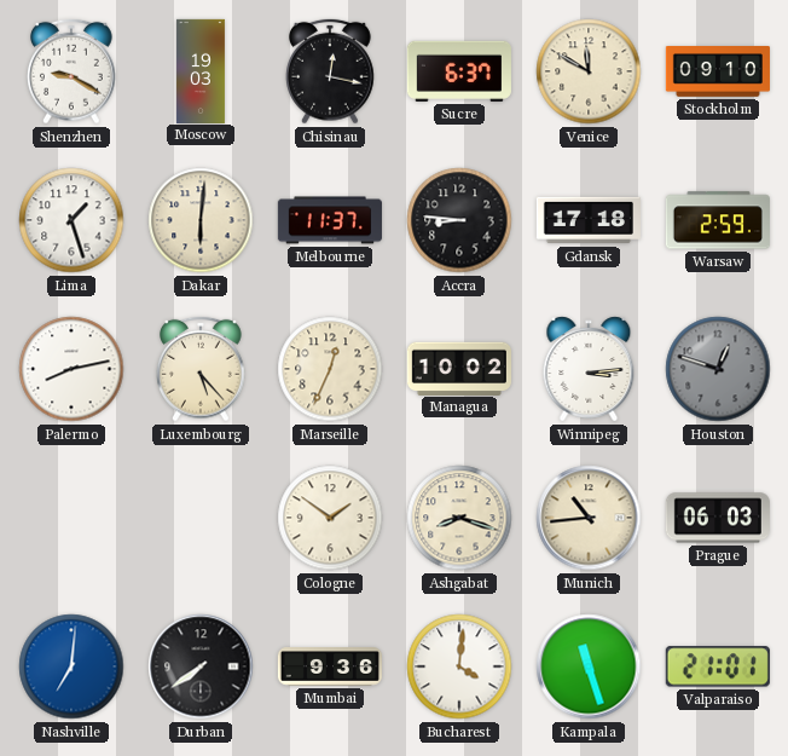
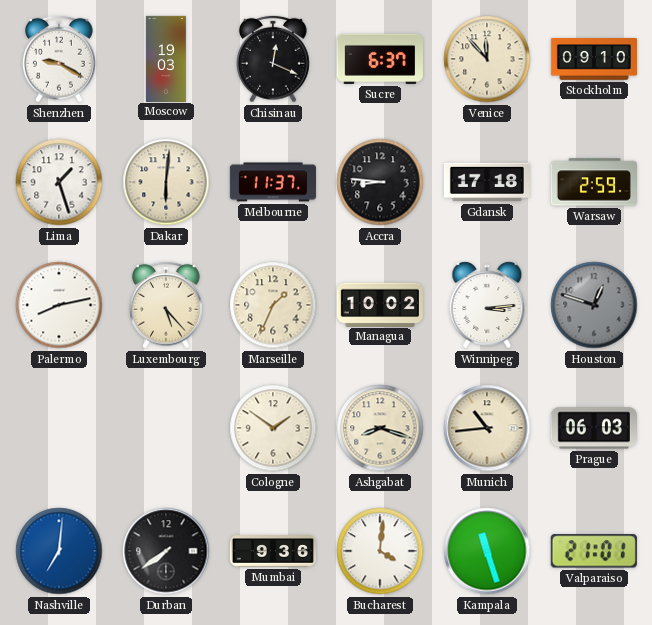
Chisinau: 12:17 -> 12:19 (274, 59)
Venice: 11:50 -> 11:53 (487, 59)
Marseille: 12:34 -> 1:34 (273, 305)
